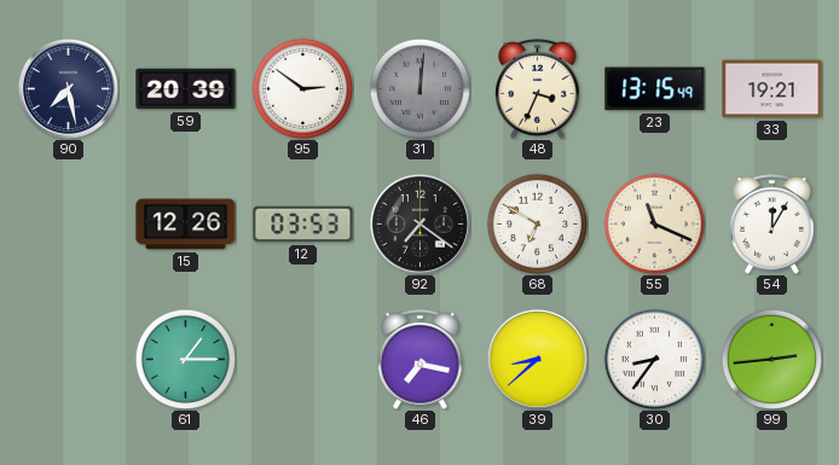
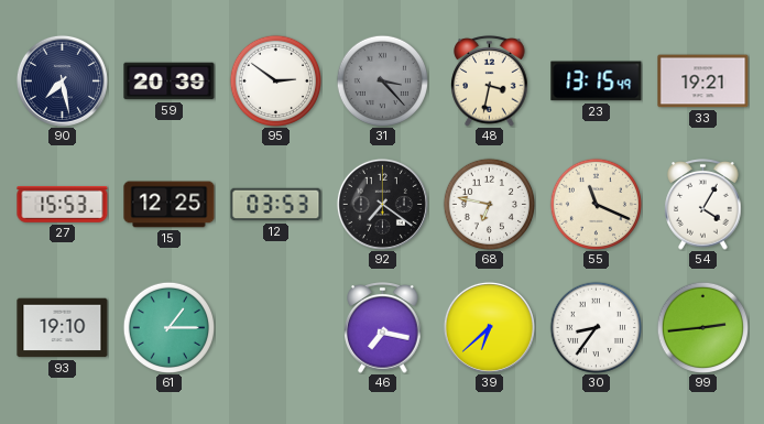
31: 12:01 -> 3:23 (382, 80)
48: 3:34 -> 3:32 (490, 81)
27: none -> 15:53 (63, 204)
15: 12:26 -> 12:25 (170, 205)
68: 6:50 -> 6:47 (489, 204)
54: 12:05 -> 4:05 (703, 205)
93: none -> 19:10 (63, 328)
39: 8:38 -> 6:38 (489, 327)
